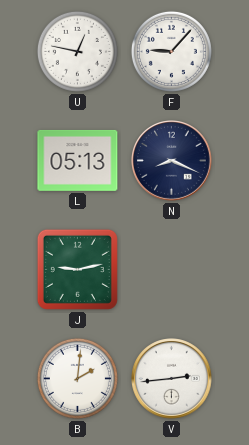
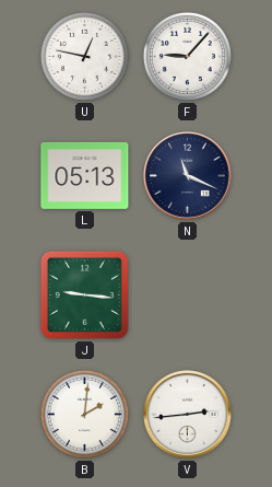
N: 8:19 -> 11:19 (188, 176)
J: 9:13 -> 9:16 (84, 294)
